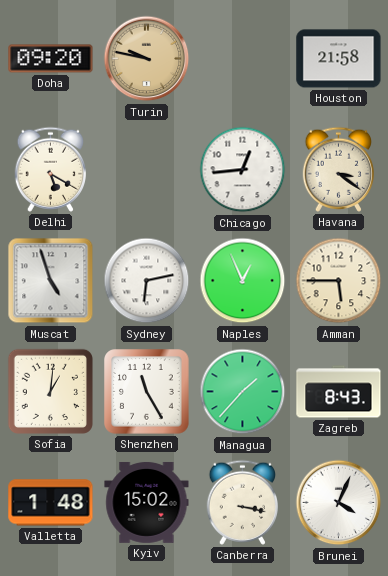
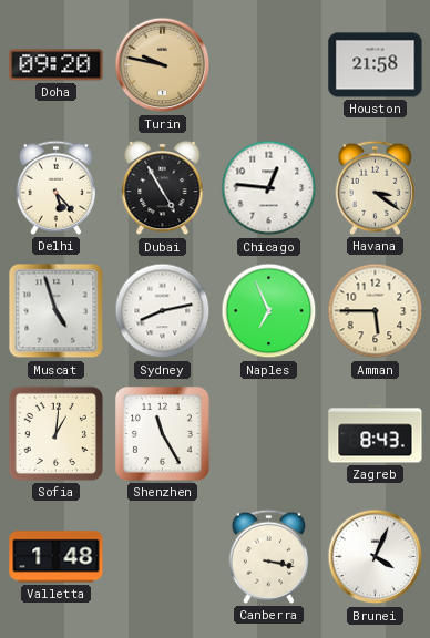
Delhi: 5:20 -> 5:23 (55, 187)
Dubai: none -> 4:55 (163, 188)
Chicago: 12:44 -> 12:46 (269, 188)
Sydney: 6:13 -> 8:13 (163, 311)
Naples: 12:56 -> 6:56 (269, 311)
Managua: 1:37 -> none (243, 392)
Kyiv: 15:02 -> none (147, 502)
